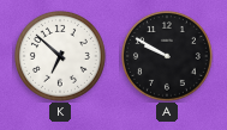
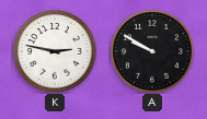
K: 6:52 -> 2:47 (55, 51)
